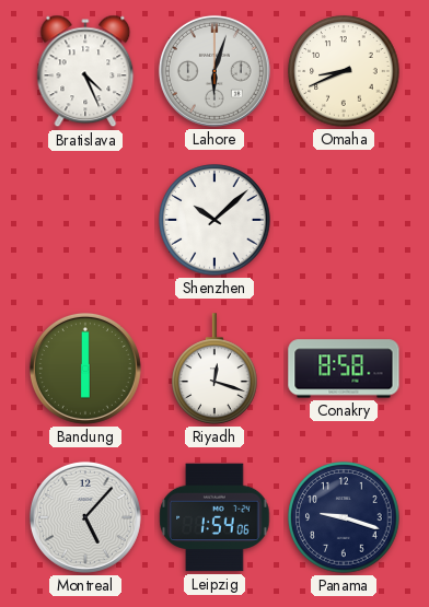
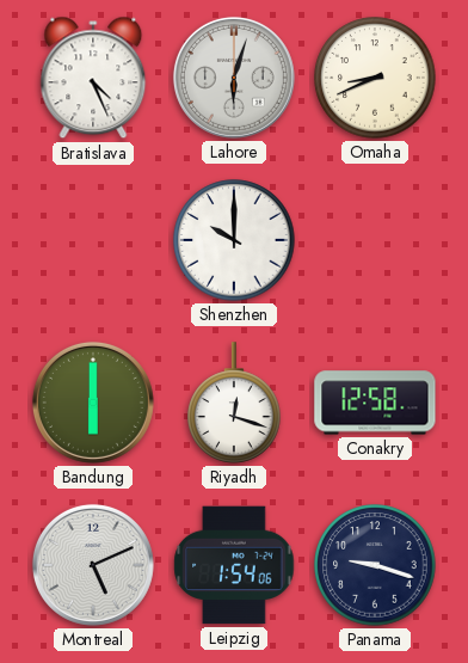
Shenzhen: 10:08 -> 10:00 (234, 240)
Conakry: 8:58 -> 12:58 (375, 403)
Montreal: 5:07 -> 5:11 (93, 565)
